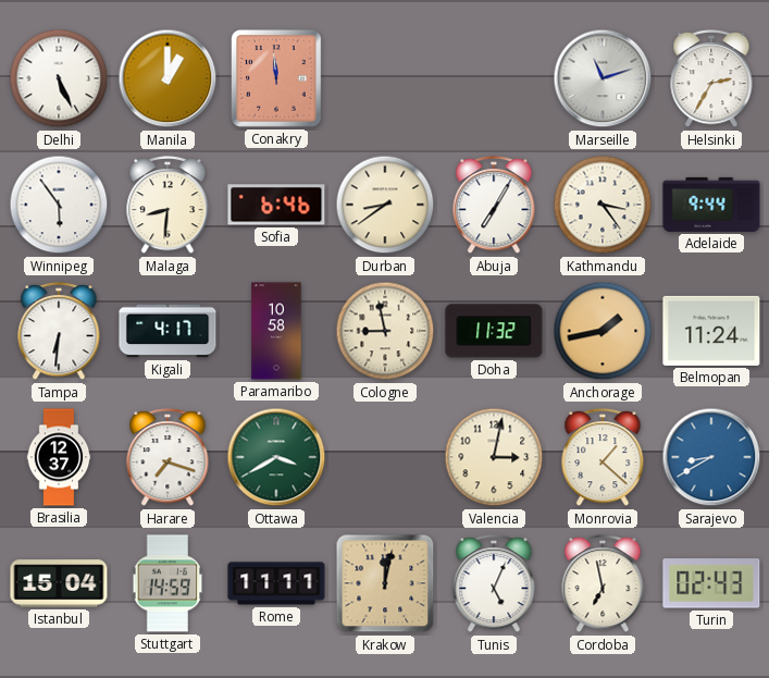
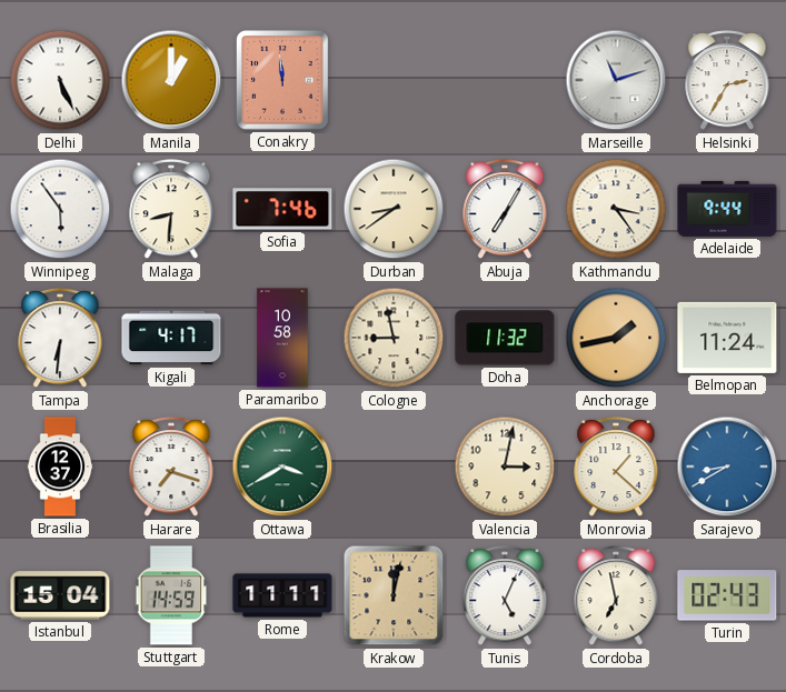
Sofia: 6:46 -> 7:46 (282, 209)
